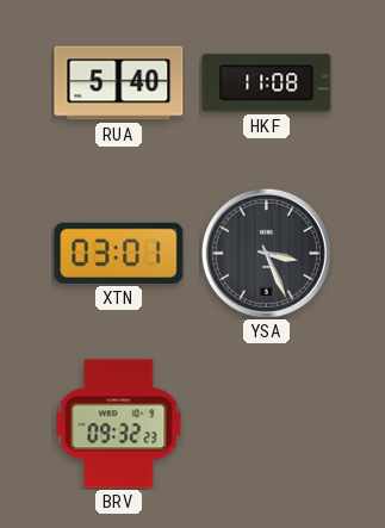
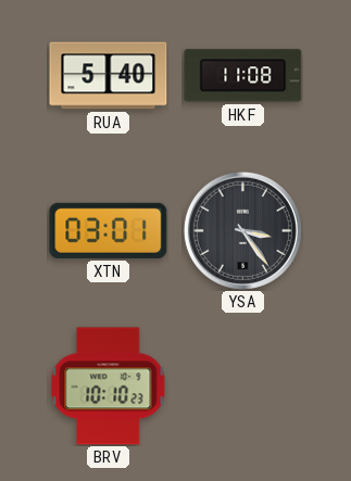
YSA: 3:26 -> 3:24 (242, 230)
BRV: 09:32 -> 10:10 (109, 387)
